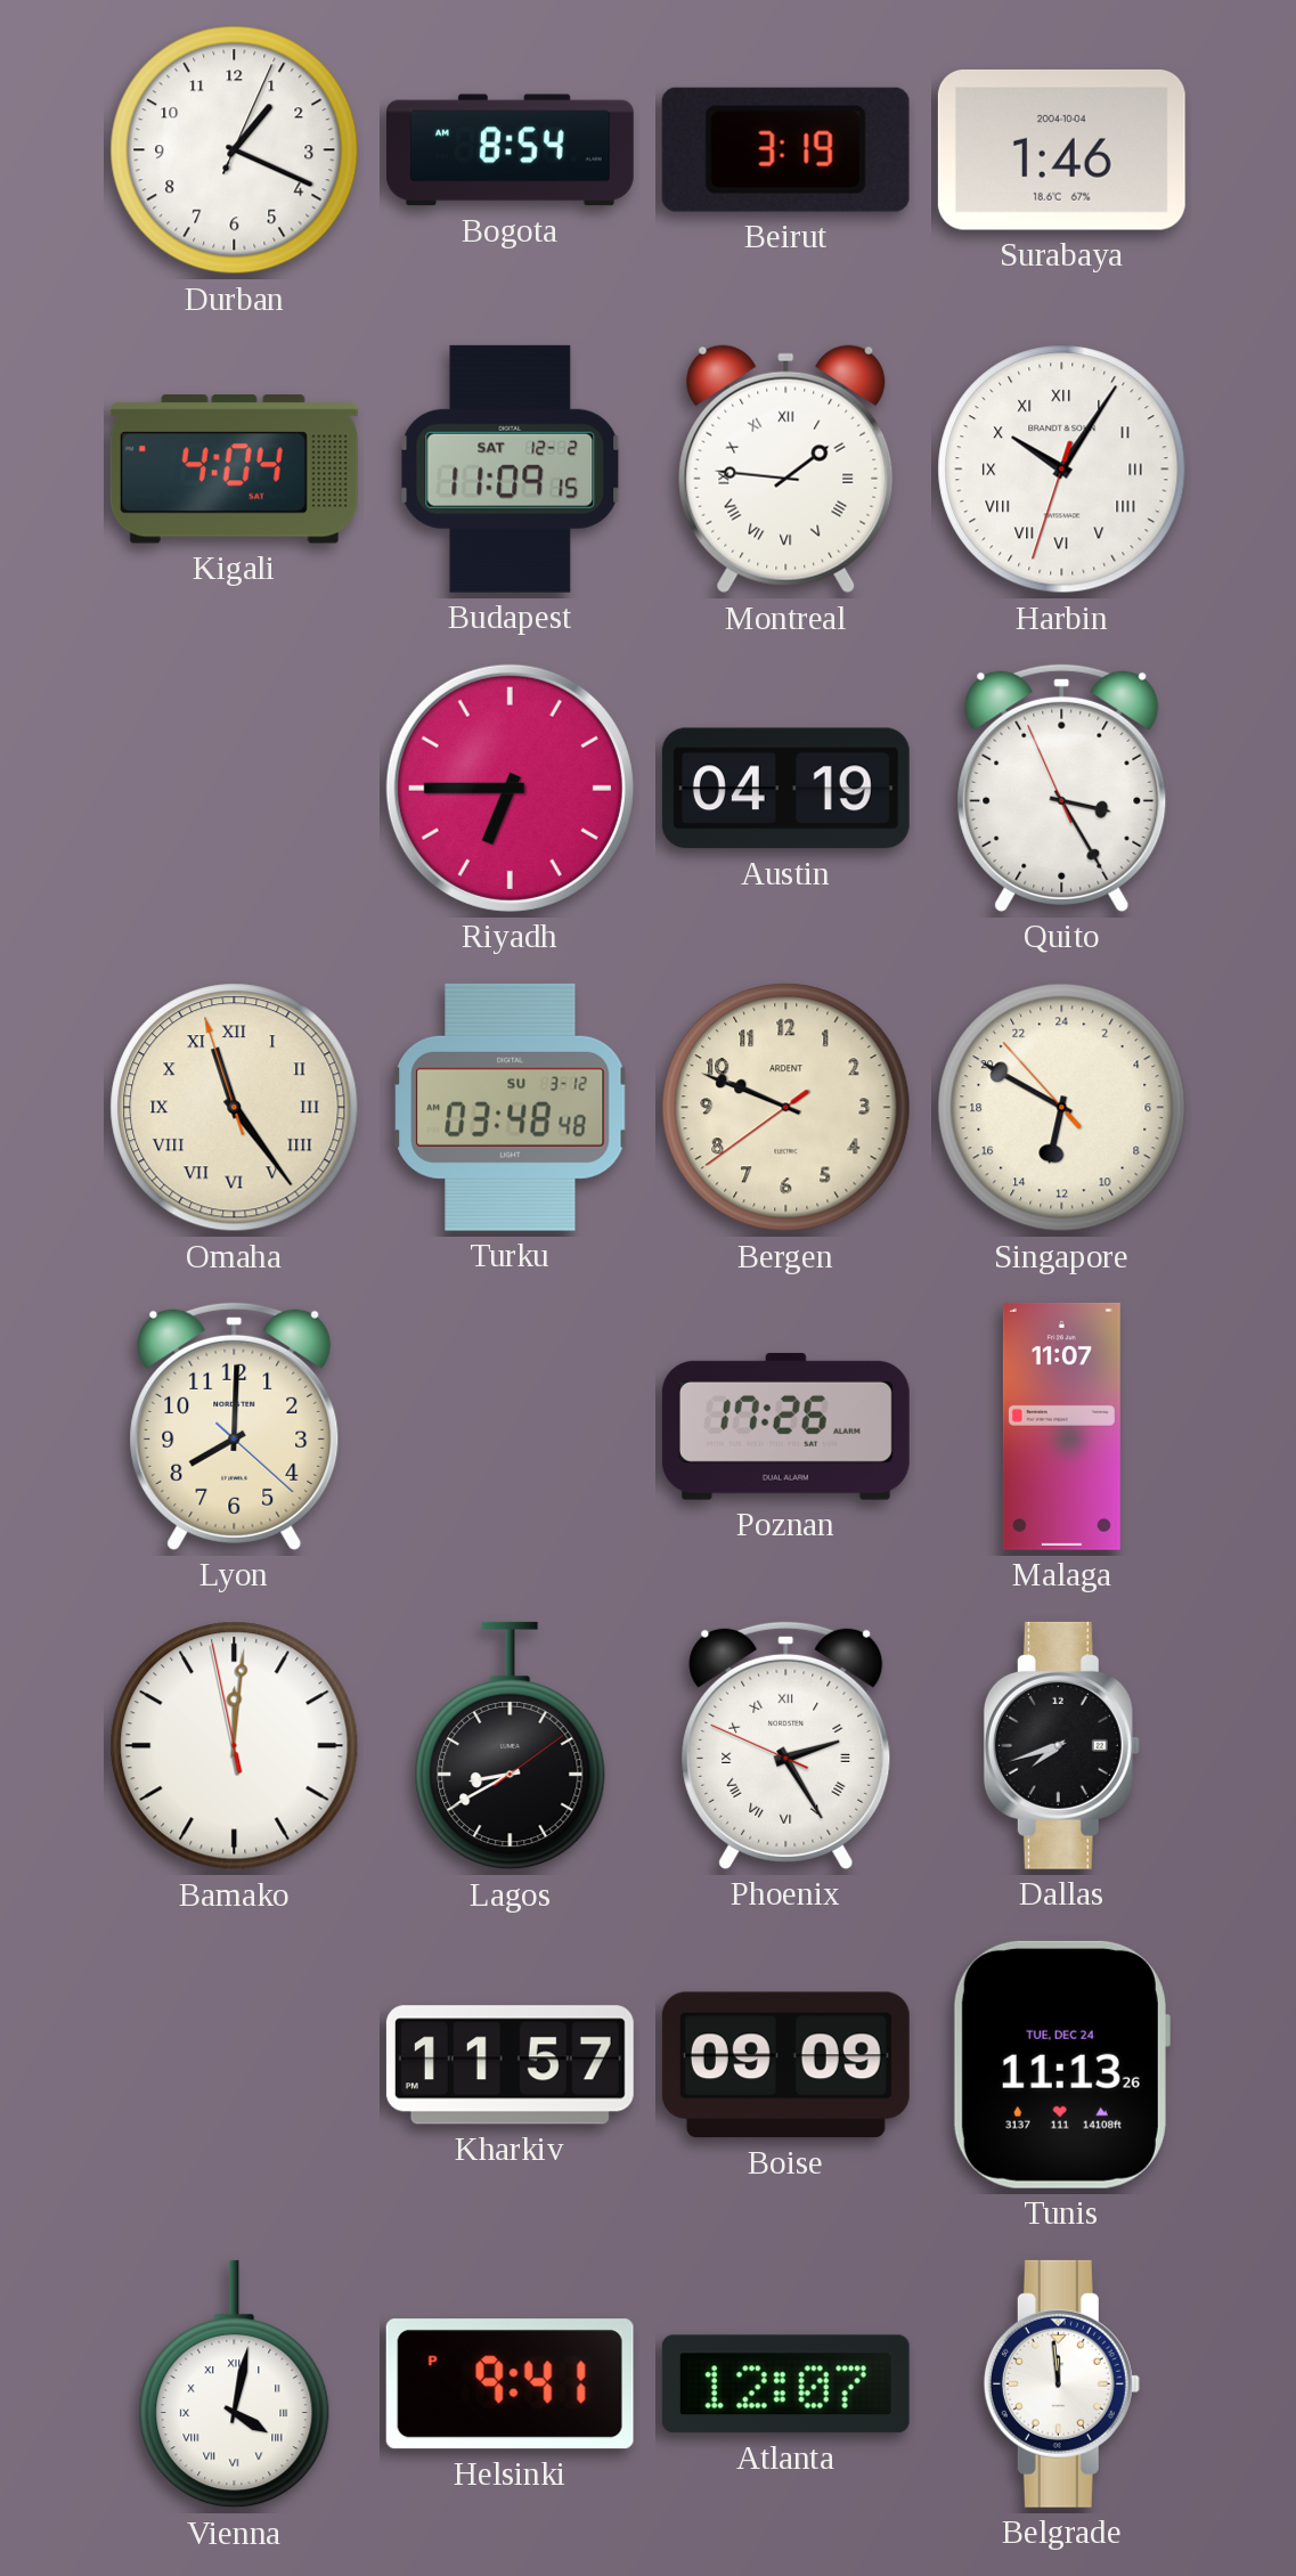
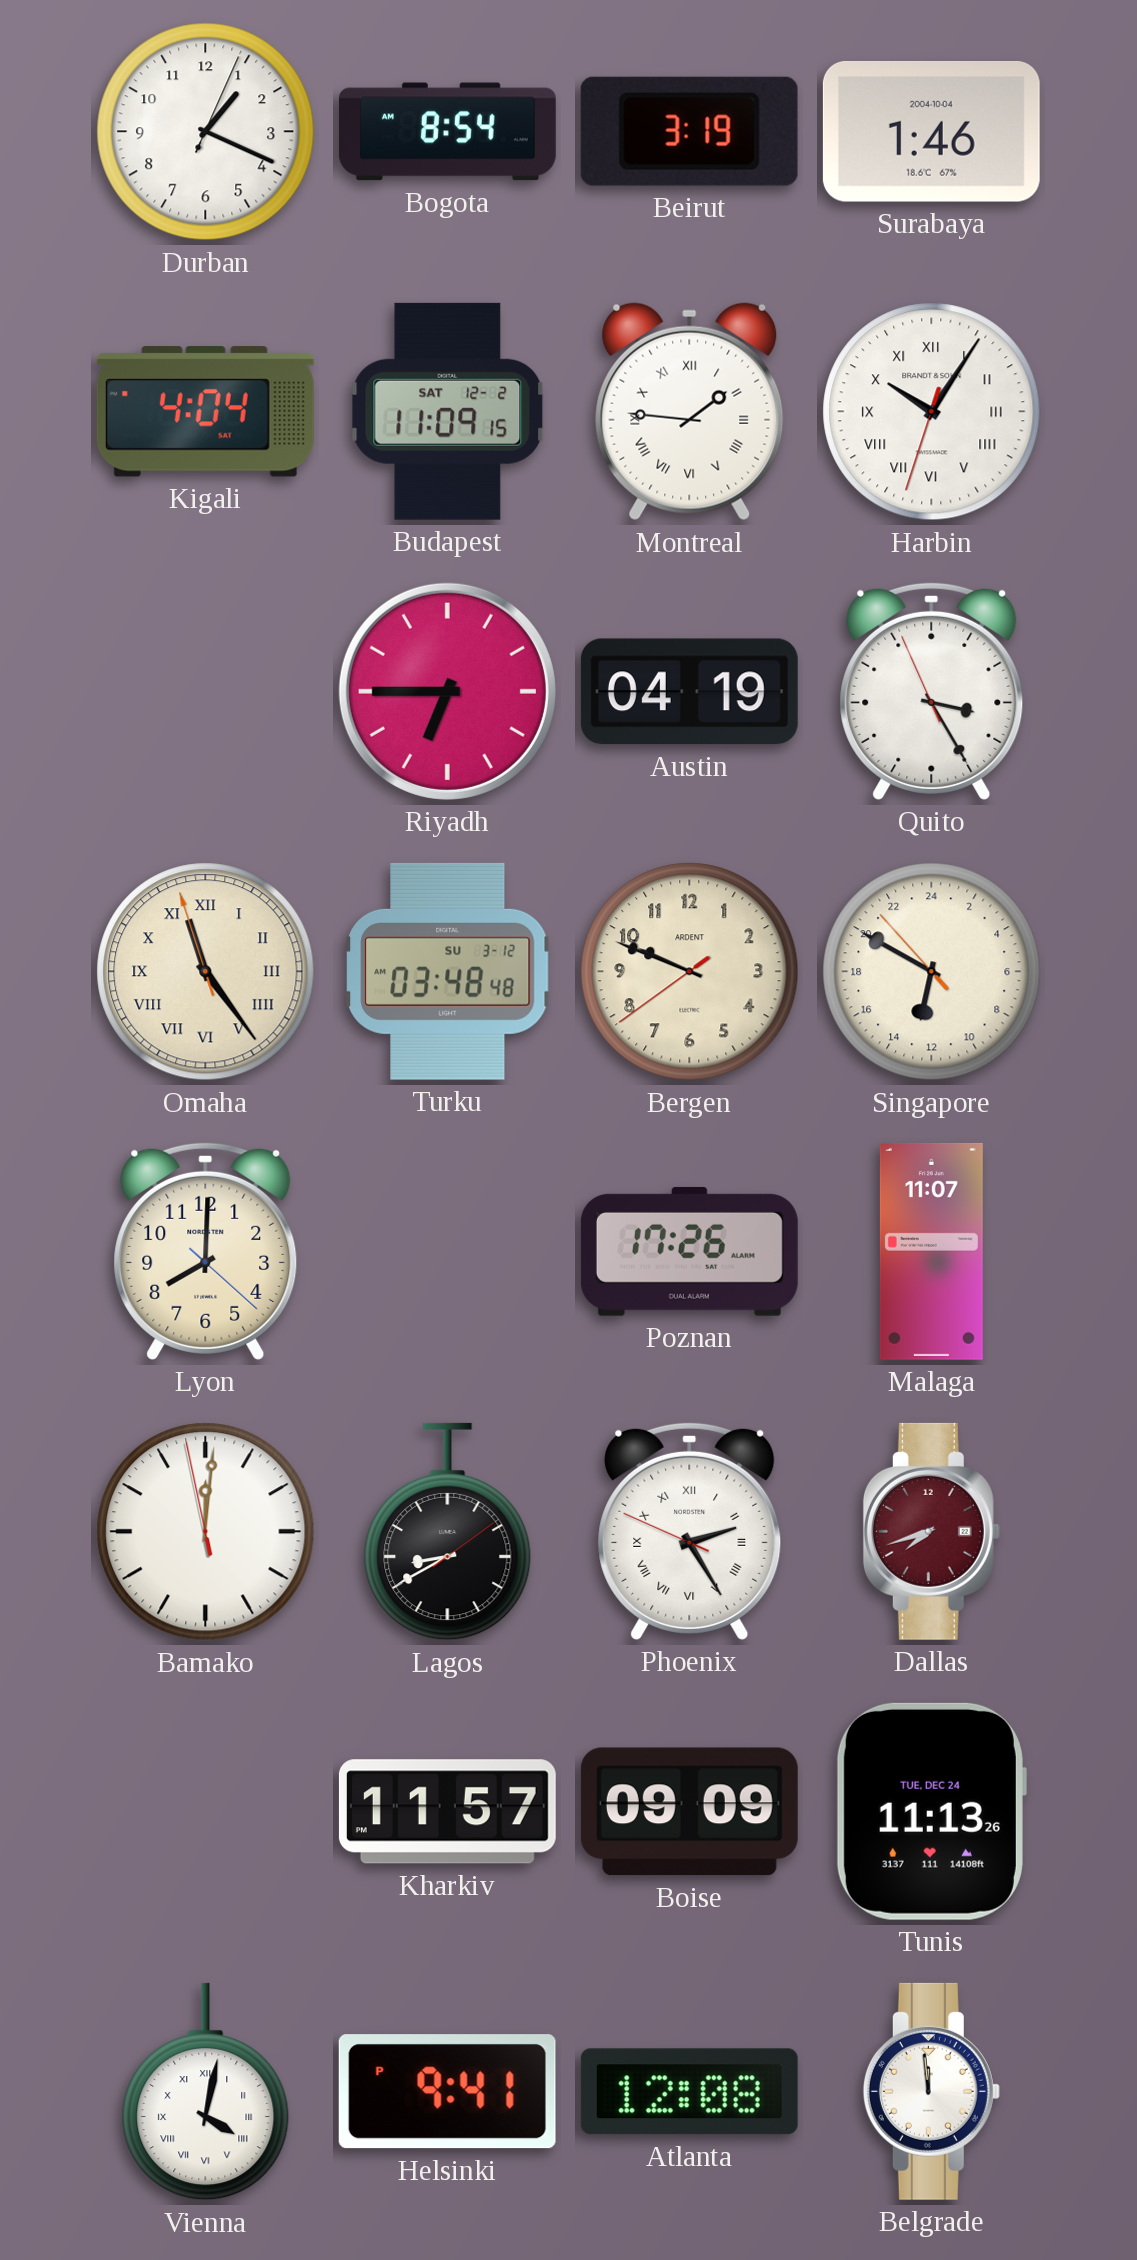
Dallas dial: black -> burgundy (931, 1531)
Atlanta: 12:07 -> 12:08 (689, 2092)
